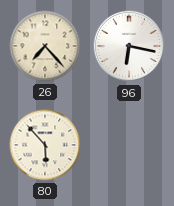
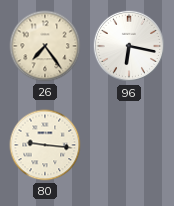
26: 7:23 -> 7:24 (45, 46)
80: 5:53 -> 9:16 (45, 145)
